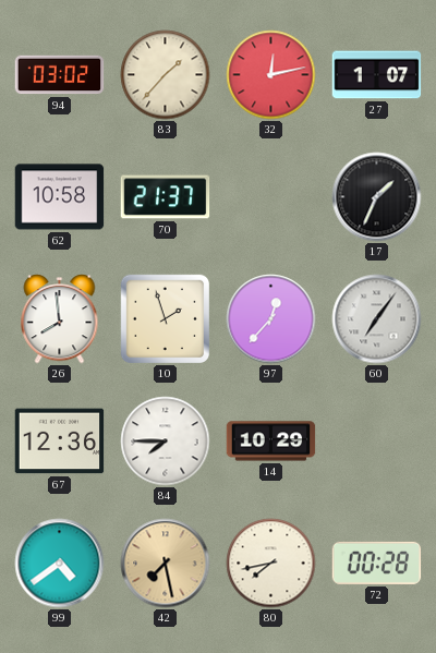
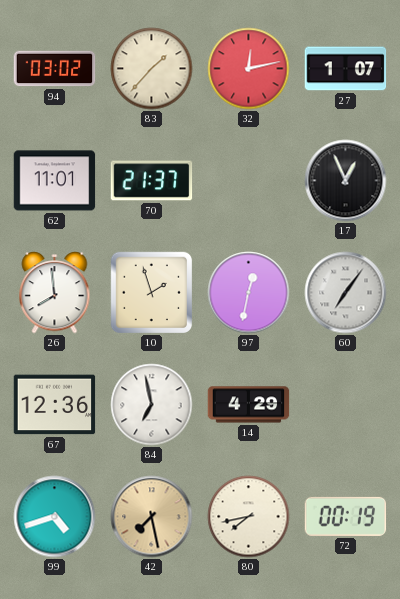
62: 10:58 -> 11:01 (55, 181)
17: 1:34 -> 12:56 (346, 181)
97: 12:37 -> 12:32 (249, 293)
84: 7:45 -> 6:58 (152, 405)
14: 10:29 -> 4:29 (249, 405)
99: 4:39 -> 4:42 (55, 517)
72: 00:28 -> 00:19 (346, 516)
